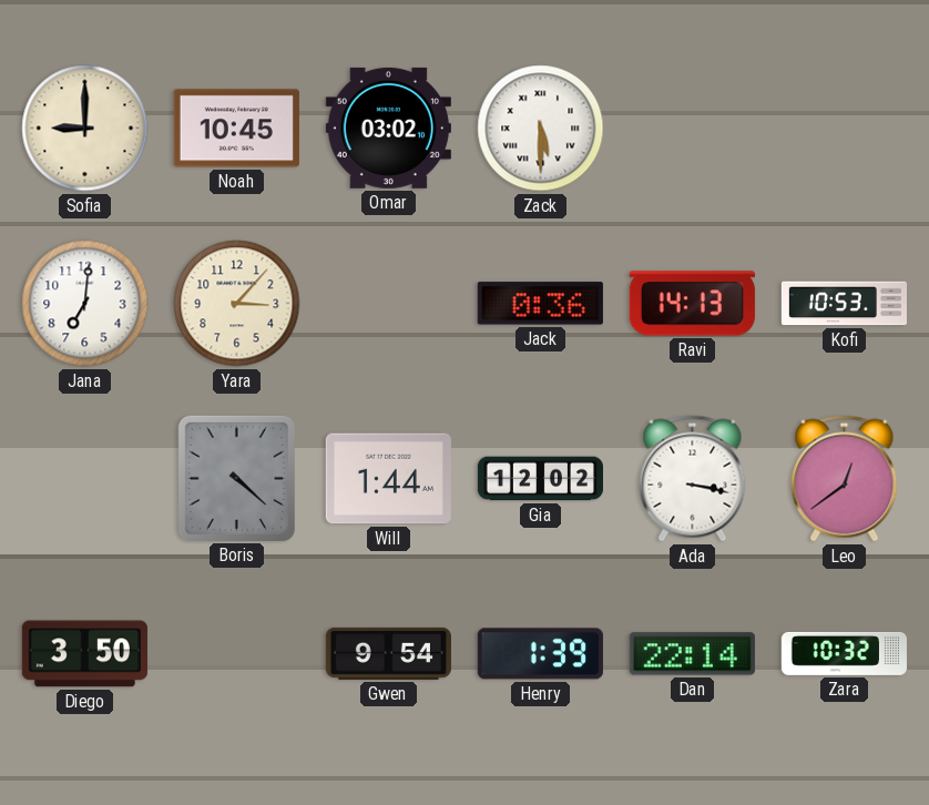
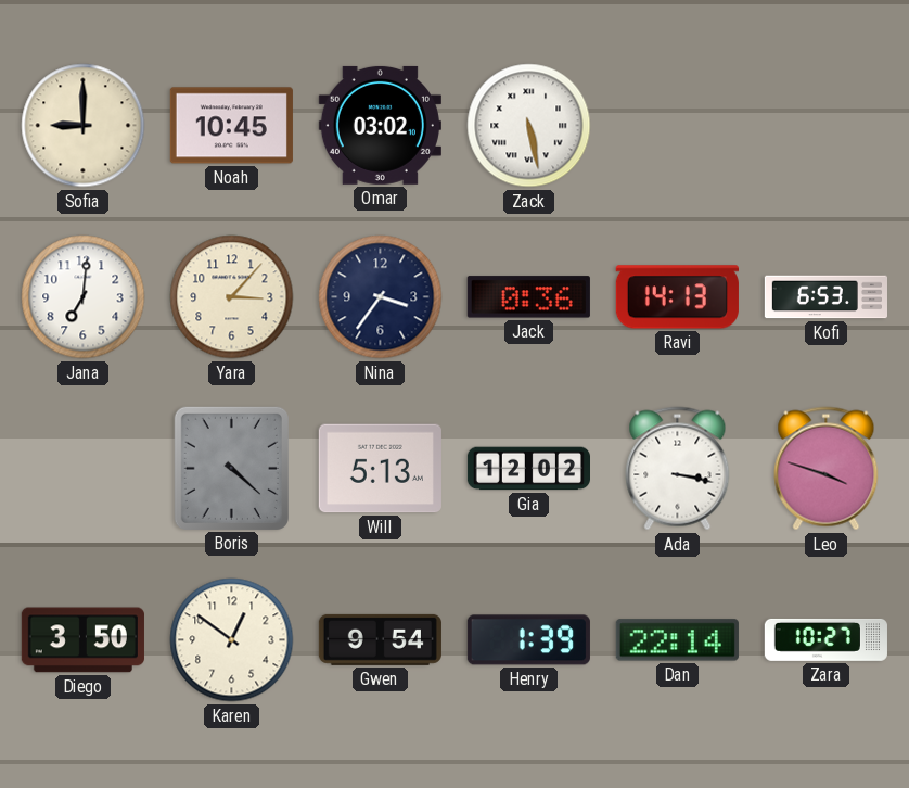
Zack: 5:30 -> 5:28 (529, 126)
Nina: none -> 3:36 (381, 297)
Kofi: 10:53 -> 6:53 (825, 297)
Will: 1:44 -> 5:13 (380, 469)
Leo: 12:39 -> 3:48 (827, 469)
Karen: none -> 12:51 (232, 640)
Zara: 10:32 -> 10:27 (825, 639)
